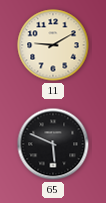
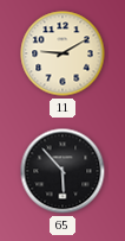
65: 5:49 -> 5:53 (63, 171)
